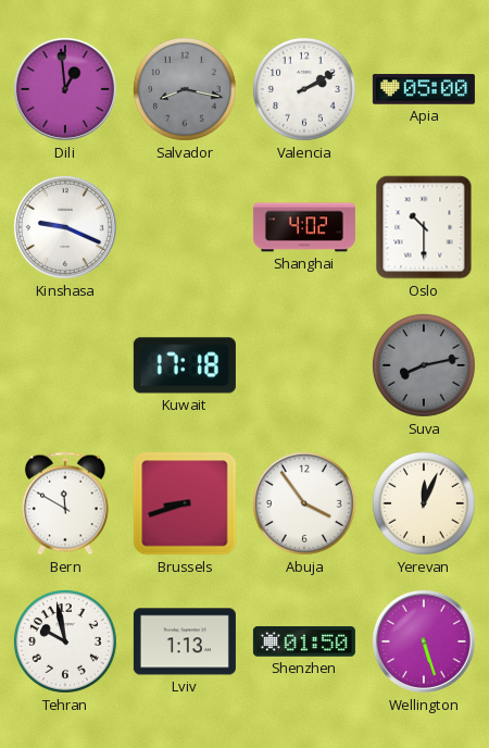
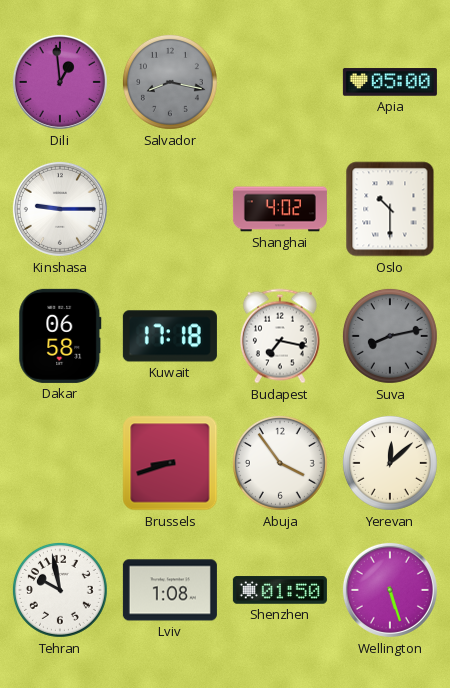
Valencia: 2:10 -> none (304, 89)
Kinshasa: 9:19 -> 9:15 (60, 209)
Dakar: none -> 06:58 (60, 336)
Budapest: none -> 7:17 (280, 336)
Bern: 11:50 -> none (65, 503)
Yerevan: 12:04 -> 12:08 (390, 463)
Lviv: 1:13 -> 1:08 (170, 590)
